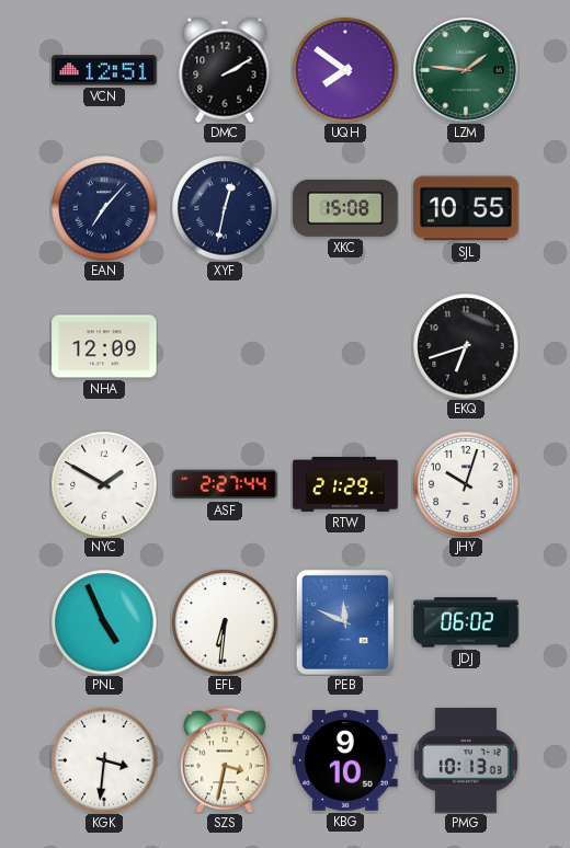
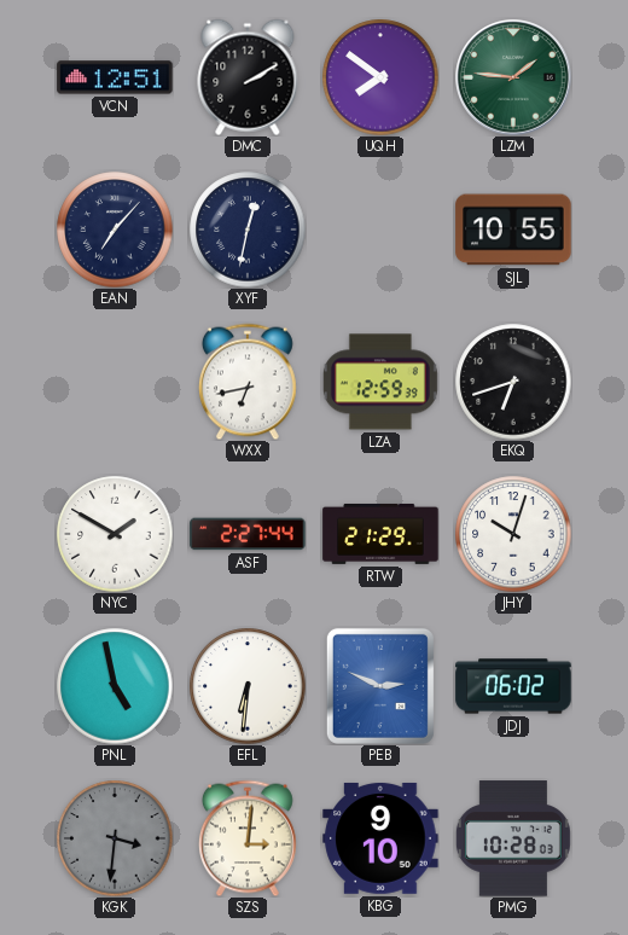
XKC: 15:08 -> none (345, 208)
NHA: 12:09 -> none (104, 346)
WXX: none -> 6:43 (248, 382)
LZA: none -> 12:59 (380, 382)
PNL: 4:56 -> 4:58 (115, 686)
PEB: 11:49 -> 2:49 (380, 686)
KGK dial: white -> grey (115, 838)
SZS: 3:32 -> 3:01 (248, 838)
PMG: 10:13 -> 10:28 (513, 838)
